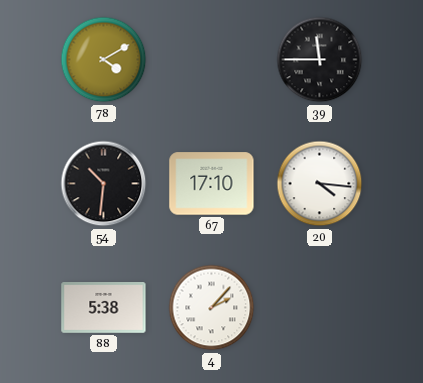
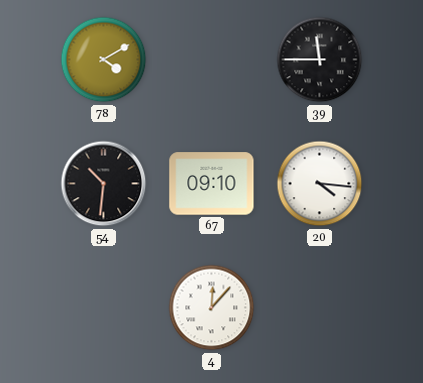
67: 17:10 -> 09:10 (212, 184)
88: 5:38 -> none (104, 308)
4: 2:07 -> 12:07 (212, 308)
